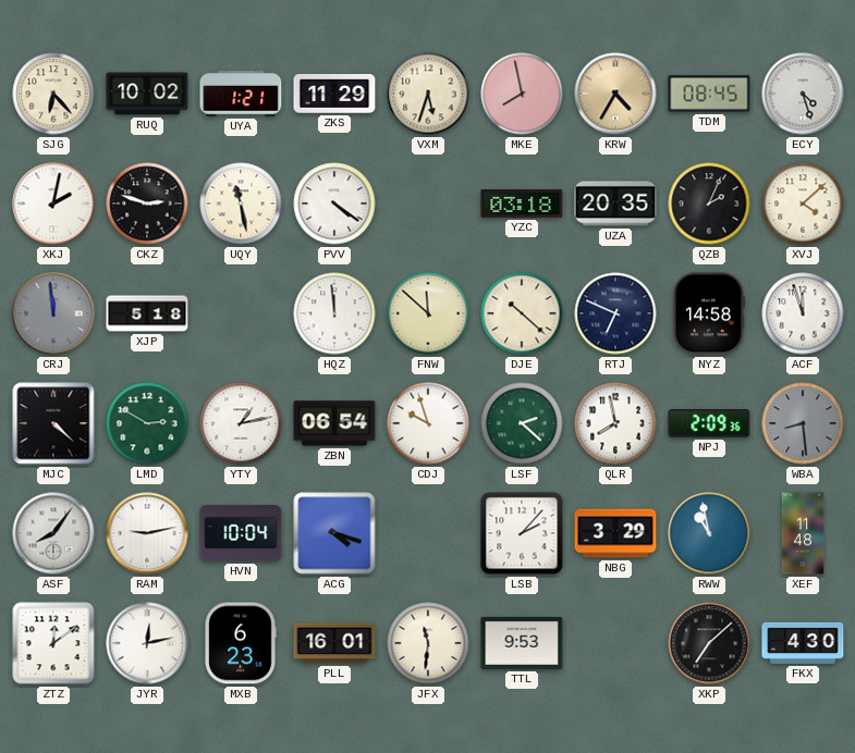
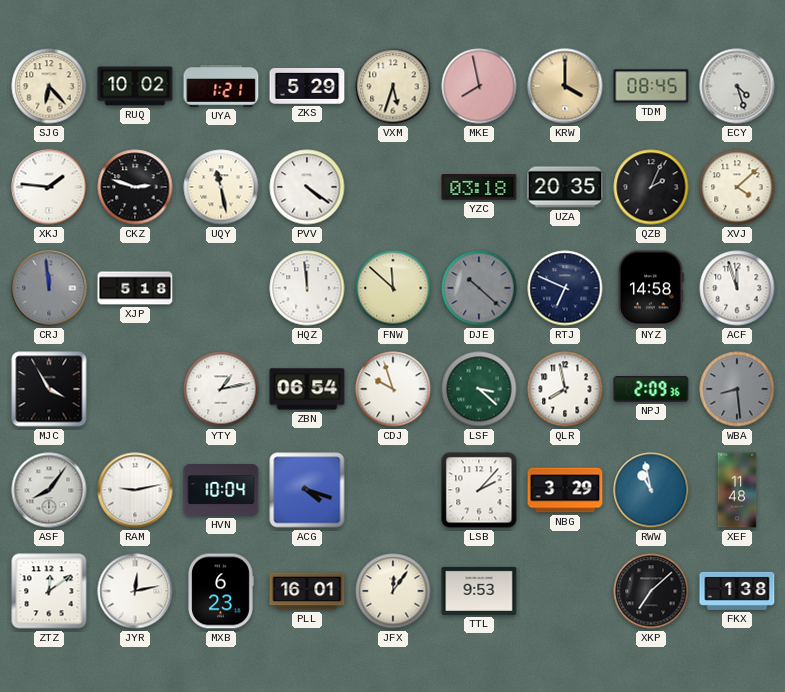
ZKS: 11:29 -> 5:29 (307, 87)
KRW: 4:35 -> 4:00 (565, 86)
XKJ: 2:02 -> 1:46 (49, 187)
DJE dial: cream -> grey (479, 288)
MJC: 4:22 -> 3:55 (49, 389)
LMD: 2:50 -> none (147, 423)
LSF: 2:22 -> 3:22 (479, 389)
JFX: 11:31 -> 12:06 (393, 591)
FKX: 4:30 -> 1:38 (737, 591)
